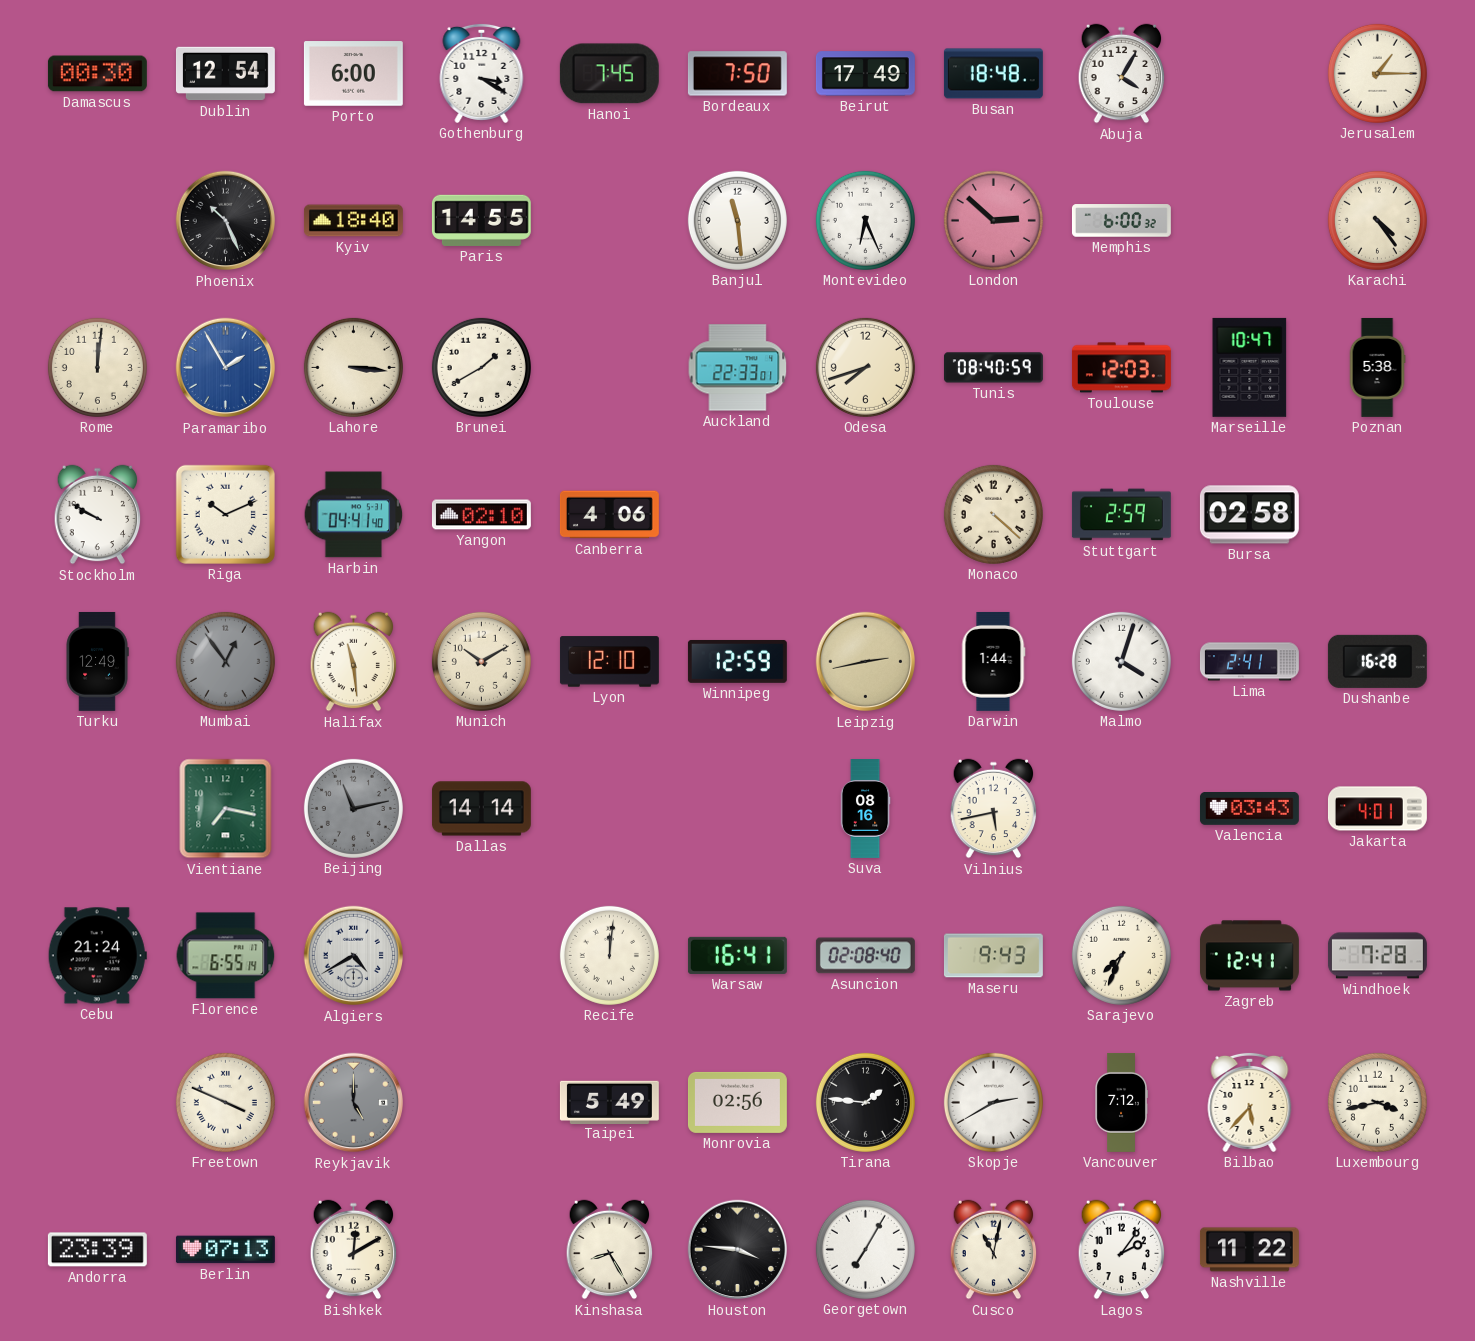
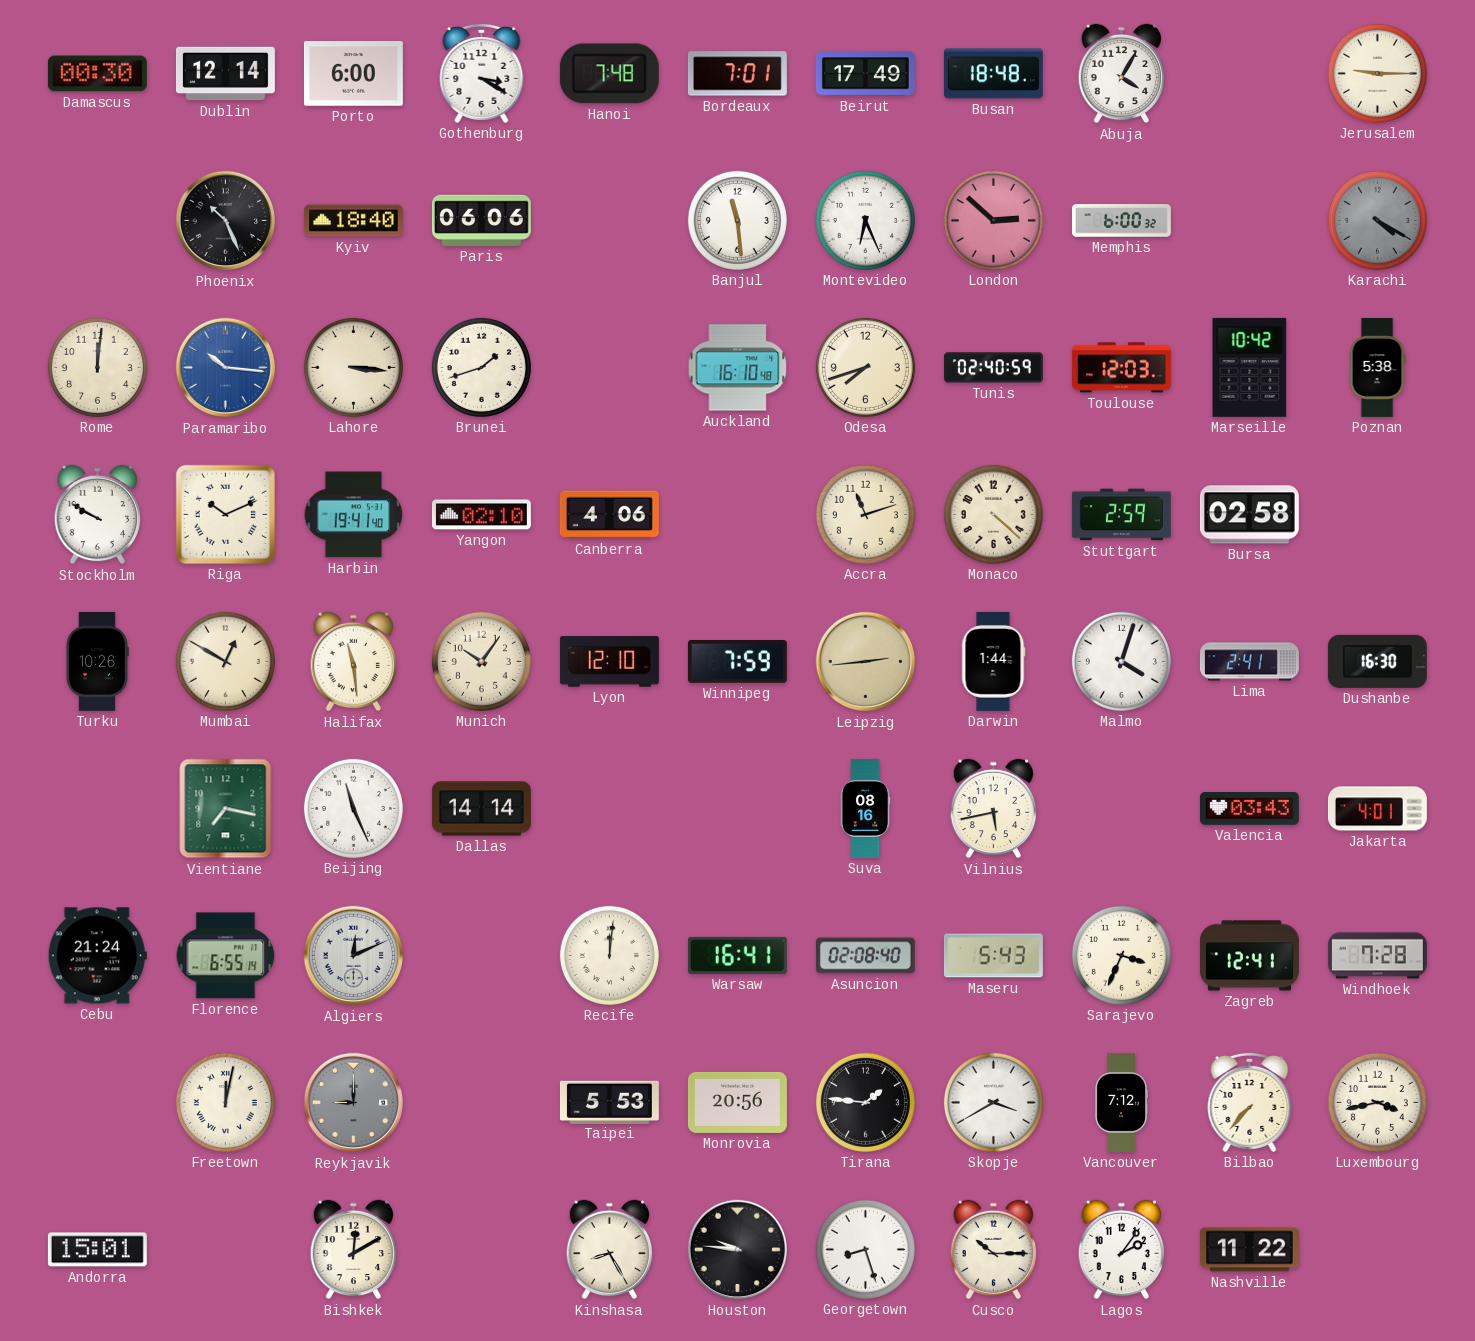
Dublin: 12:54 -> 12:14 (225, 74)
Hanoi: 7:45 -> 7:48 (609, 74)
Bordeaux: 7:50 -> 7:01 (737, 74)
Jerusalem: 1:15 -> 9:15 (1377, 73)
Paris: 14:55 -> 06:06 (481, 220)
Karachi: 4:24 -> 4:20 (1377, 220)
Karachi dial: cream -> grey (1377, 220)
Paramaribo: 1:55 -> 10:16 (226, 368)
Brunei: 1:40 -> 1:42 (481, 367)
Auckland: 22:33 -> 16:10 (738, 368)
Tunis: 08:40 -> 02:40 (993, 368)
Marseille: 10:47 -> 10:42 (1250, 367)
Harbin: 04:41 -> 19:41 (354, 515)
Accra: none -> 11:12 (865, 514)
Turku: 12:49 -> 10:26 (97, 661)
Mumbai: 12:54 -> 12:50 (225, 661)
Mumbai dial: grey -> cream (225, 661)
Munich: 10:10 -> 10:06 (481, 661)
Winnipeg: 12:59 -> 7:59 (737, 662)
Leipzig: 2:43 -> 2:44 (866, 662)
Dushanbe: 16:28 -> 16:30 (1377, 661)
Beijing: 11:13 -> 11:26 (353, 808)
Beijing dial: grey -> white (353, 808)
Algiers: 4:40 -> 12:11 (354, 956)
Maseru: 9:43 -> 5:43 (993, 956)
Sarajevo: 7:34 -> 3:34 (1121, 955)
Freetown: 3:49 -> 12:02 (225, 1102)
Reykjavik: 5:00 -> 9:00 (354, 1103)
Taipei: 5:49 -> 5:53 (609, 1102)
Monrovia: 02:56 -> 20:56 (737, 1102)
Skopje: 2:40 -> 3:40 (993, 1102)
Bilbao: 5:37 -> 7:37 (1250, 1102)
Andorra: 23:39 -> 15:01 (97, 1250)
Berlin: 07:13 -> none (225, 1250)
Houston: 3:46 -> 9:46 (738, 1250)
Georgetown: 7:05 -> 8:27 (865, 1249)
Cusco: 11:02 -> 10:15 (994, 1250)
